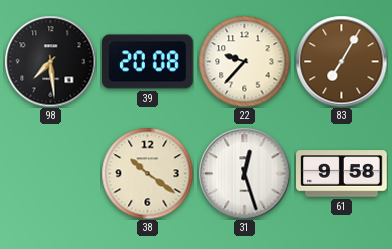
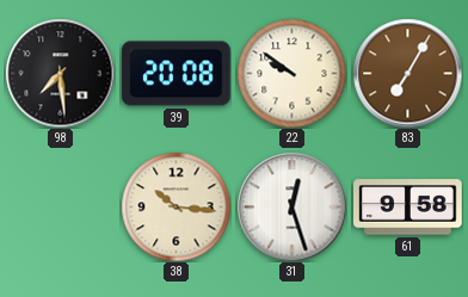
22: 9:37 -> 9:51 (291, 73)
38: 10:21 -> 10:16 (176, 206)
